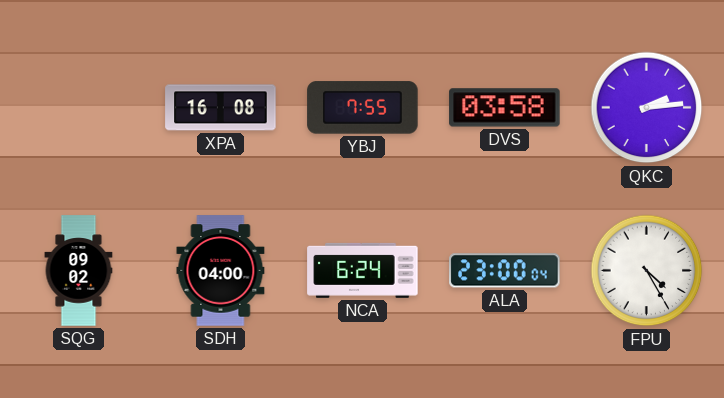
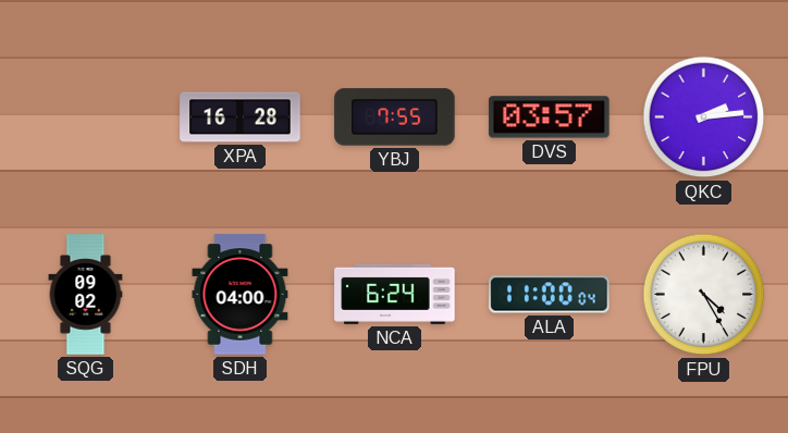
XPA: 16:08 -> 16:28 (241, 117)
DVS: 03:58 -> 03:57 (550, 117)
ALA: 23:00 -> 11:00 (550, 295)
